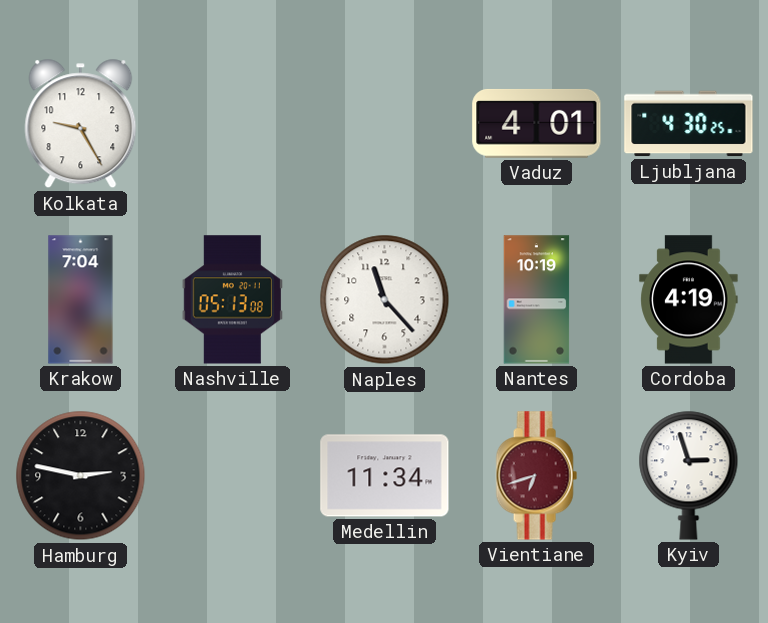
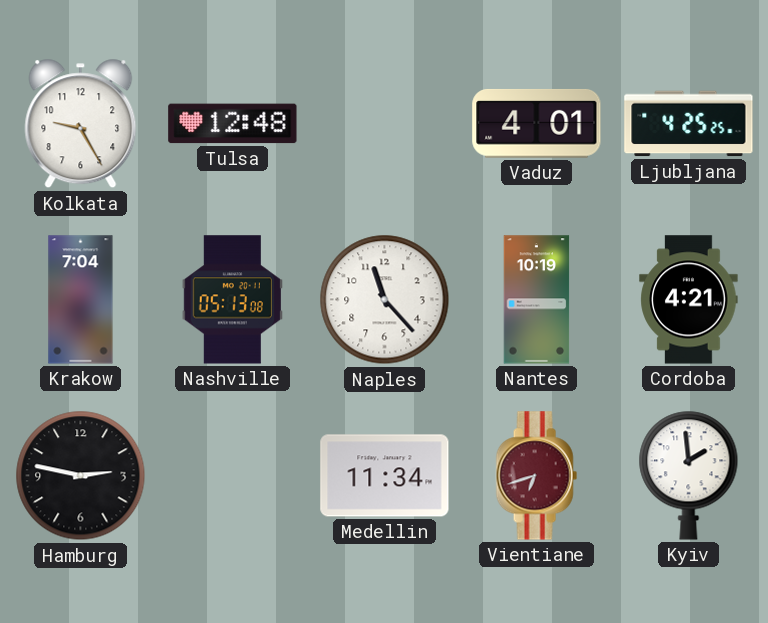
Tulsa: none -> 12:48 (233, 124)
Ljubljana: 4:30 -> 4:25 (689, 124)
Cordoba: 4:19 -> 4:21 (689, 300)
Kyiv: 2:57 -> 1:59 (689, 475)
